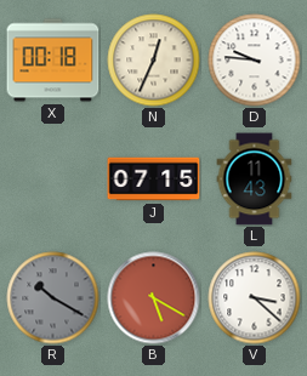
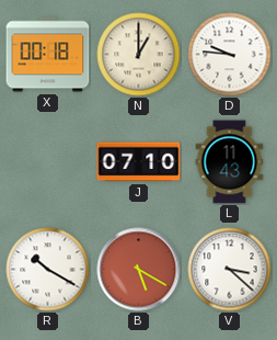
N: 12:34 -> 1:00 (139, 55)
J: 07:15 -> 07:10 (139, 162)
R dial: grey -> white (48, 270)
